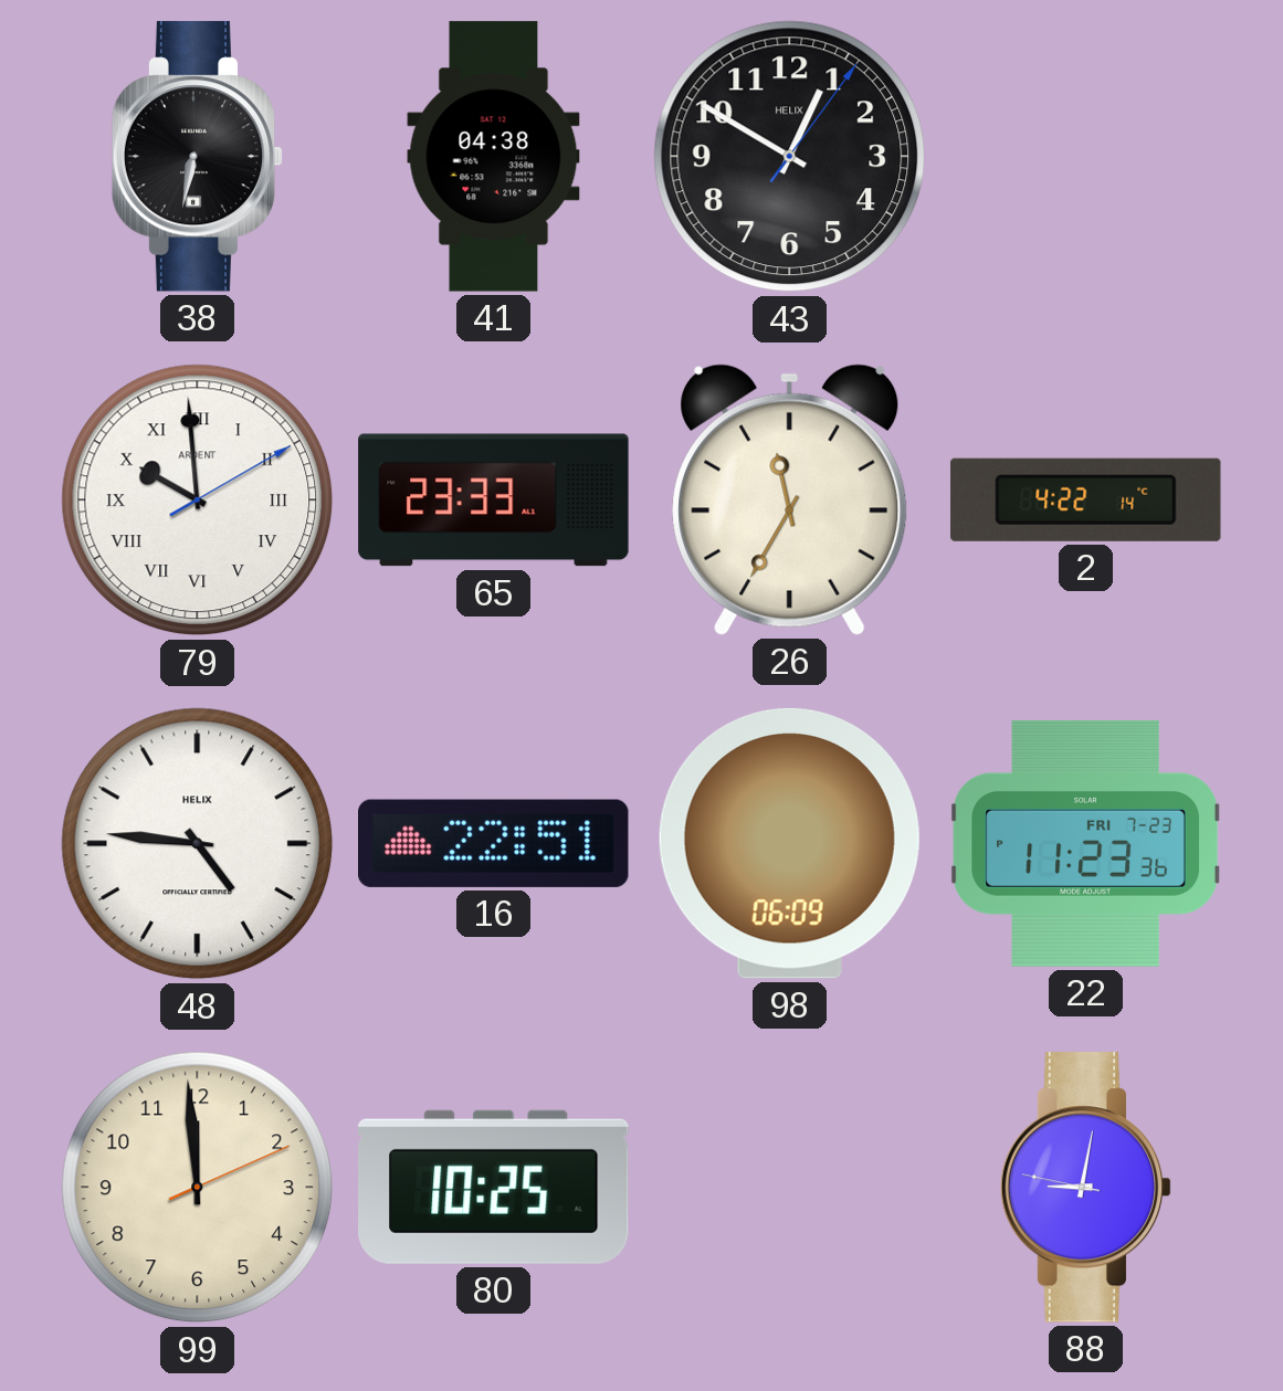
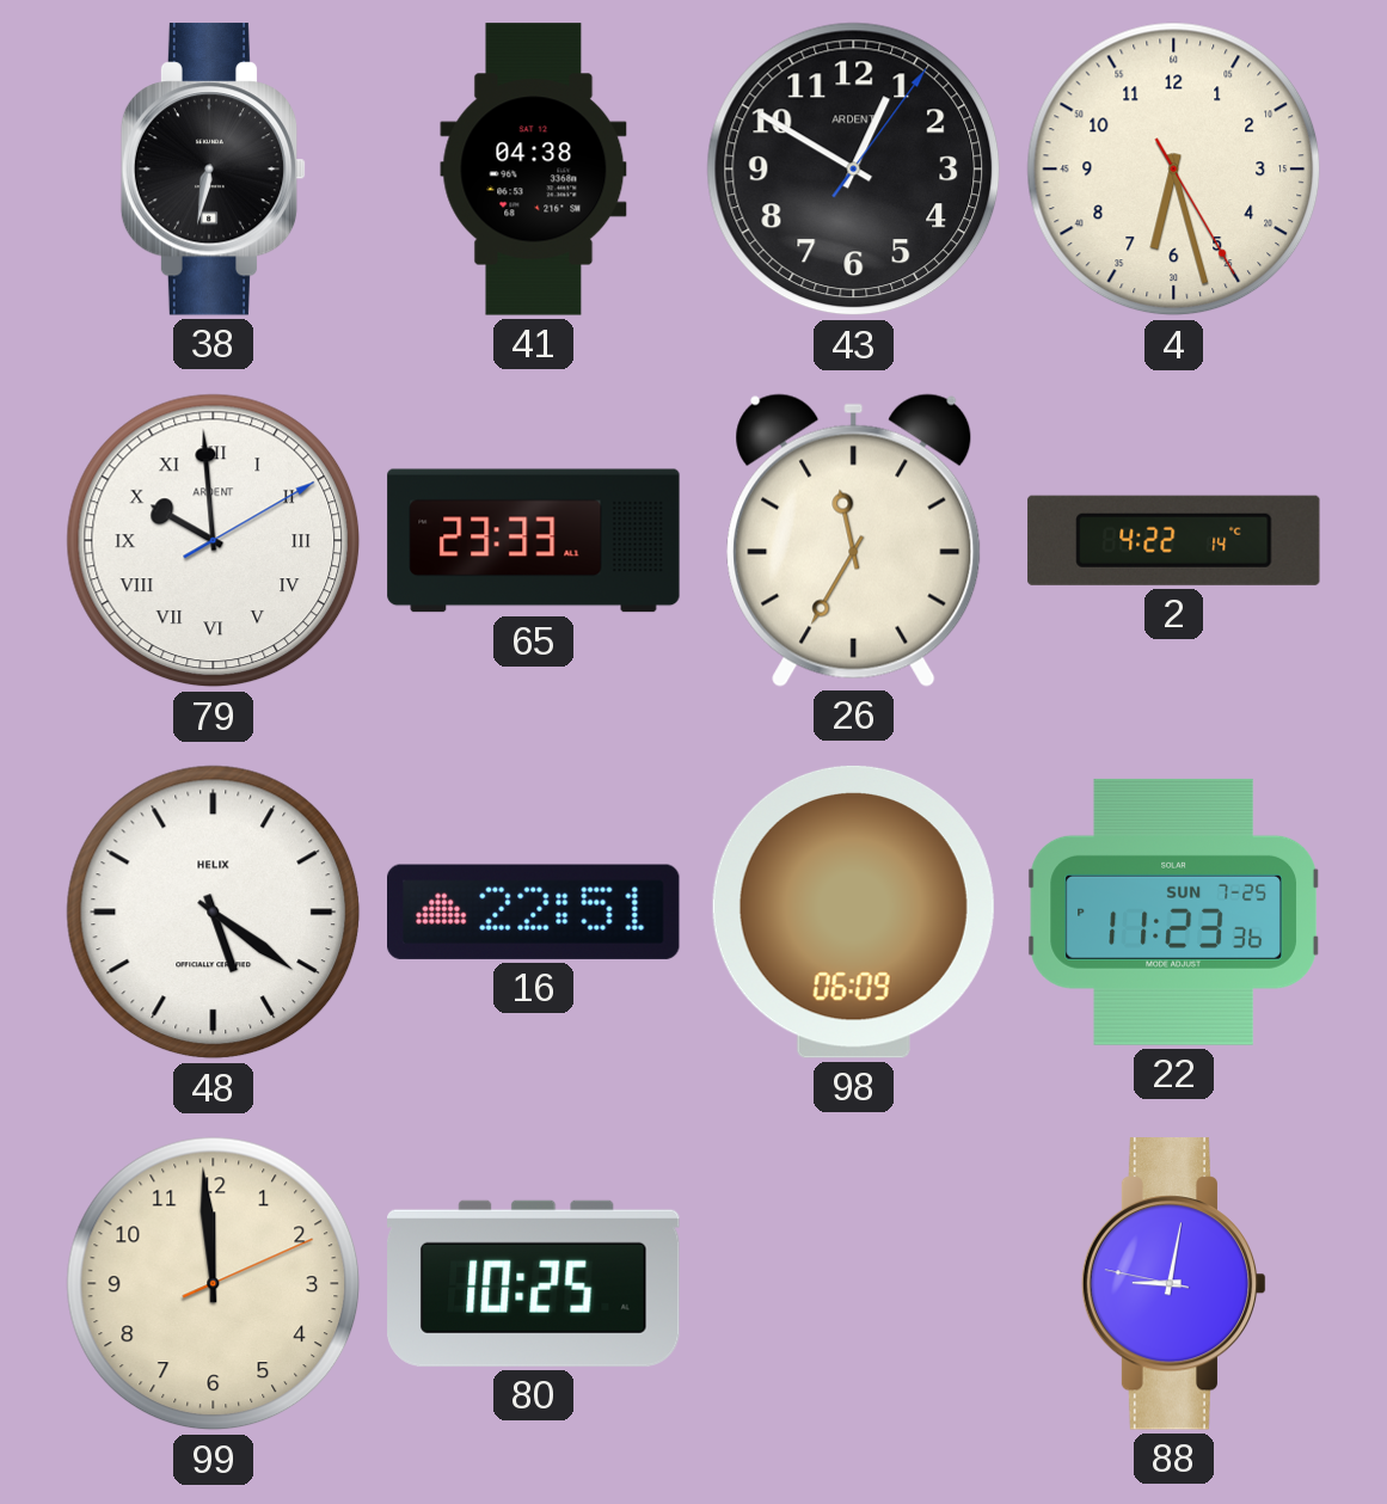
43 brand: HELIX -> ARDENT (854, 170)
4: none -> 6:27 (1174, 170)
48: 4:46 -> 5:21 (214, 913)
22 date: FRI 7-23 -> SUN 7-25 (1173, 911)
